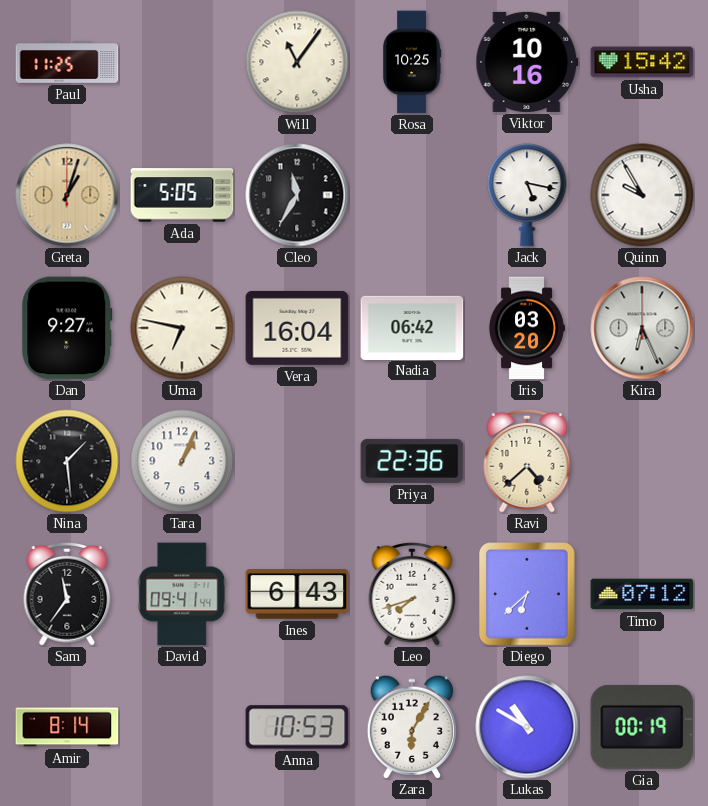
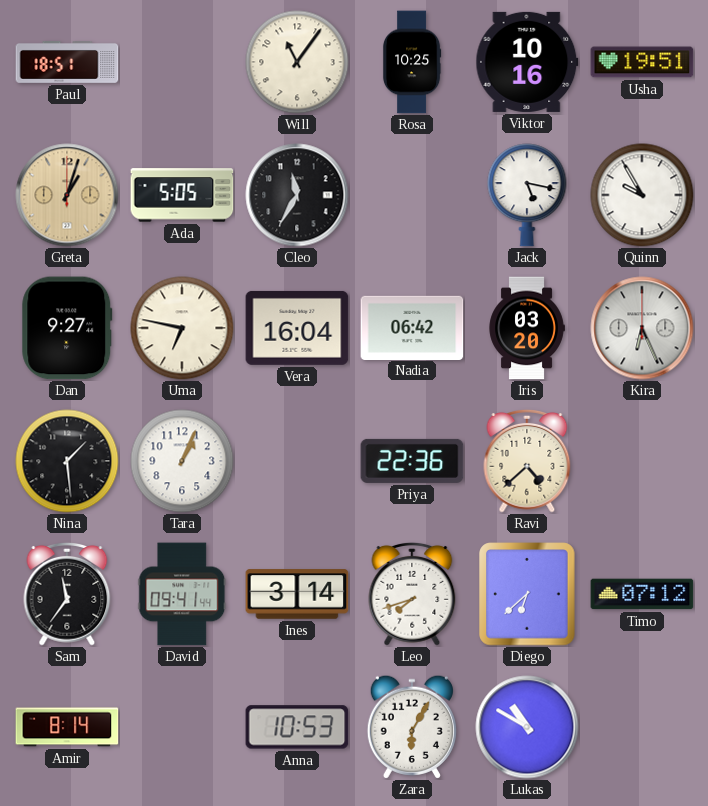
Paul: 11:25 -> 18:51 (67, 63)
Usha: 15:42 -> 19:51 (642, 62)
Ines: 6:43 -> 3:14 (297, 594)
Gia: 00:19 -> none (642, 727)
